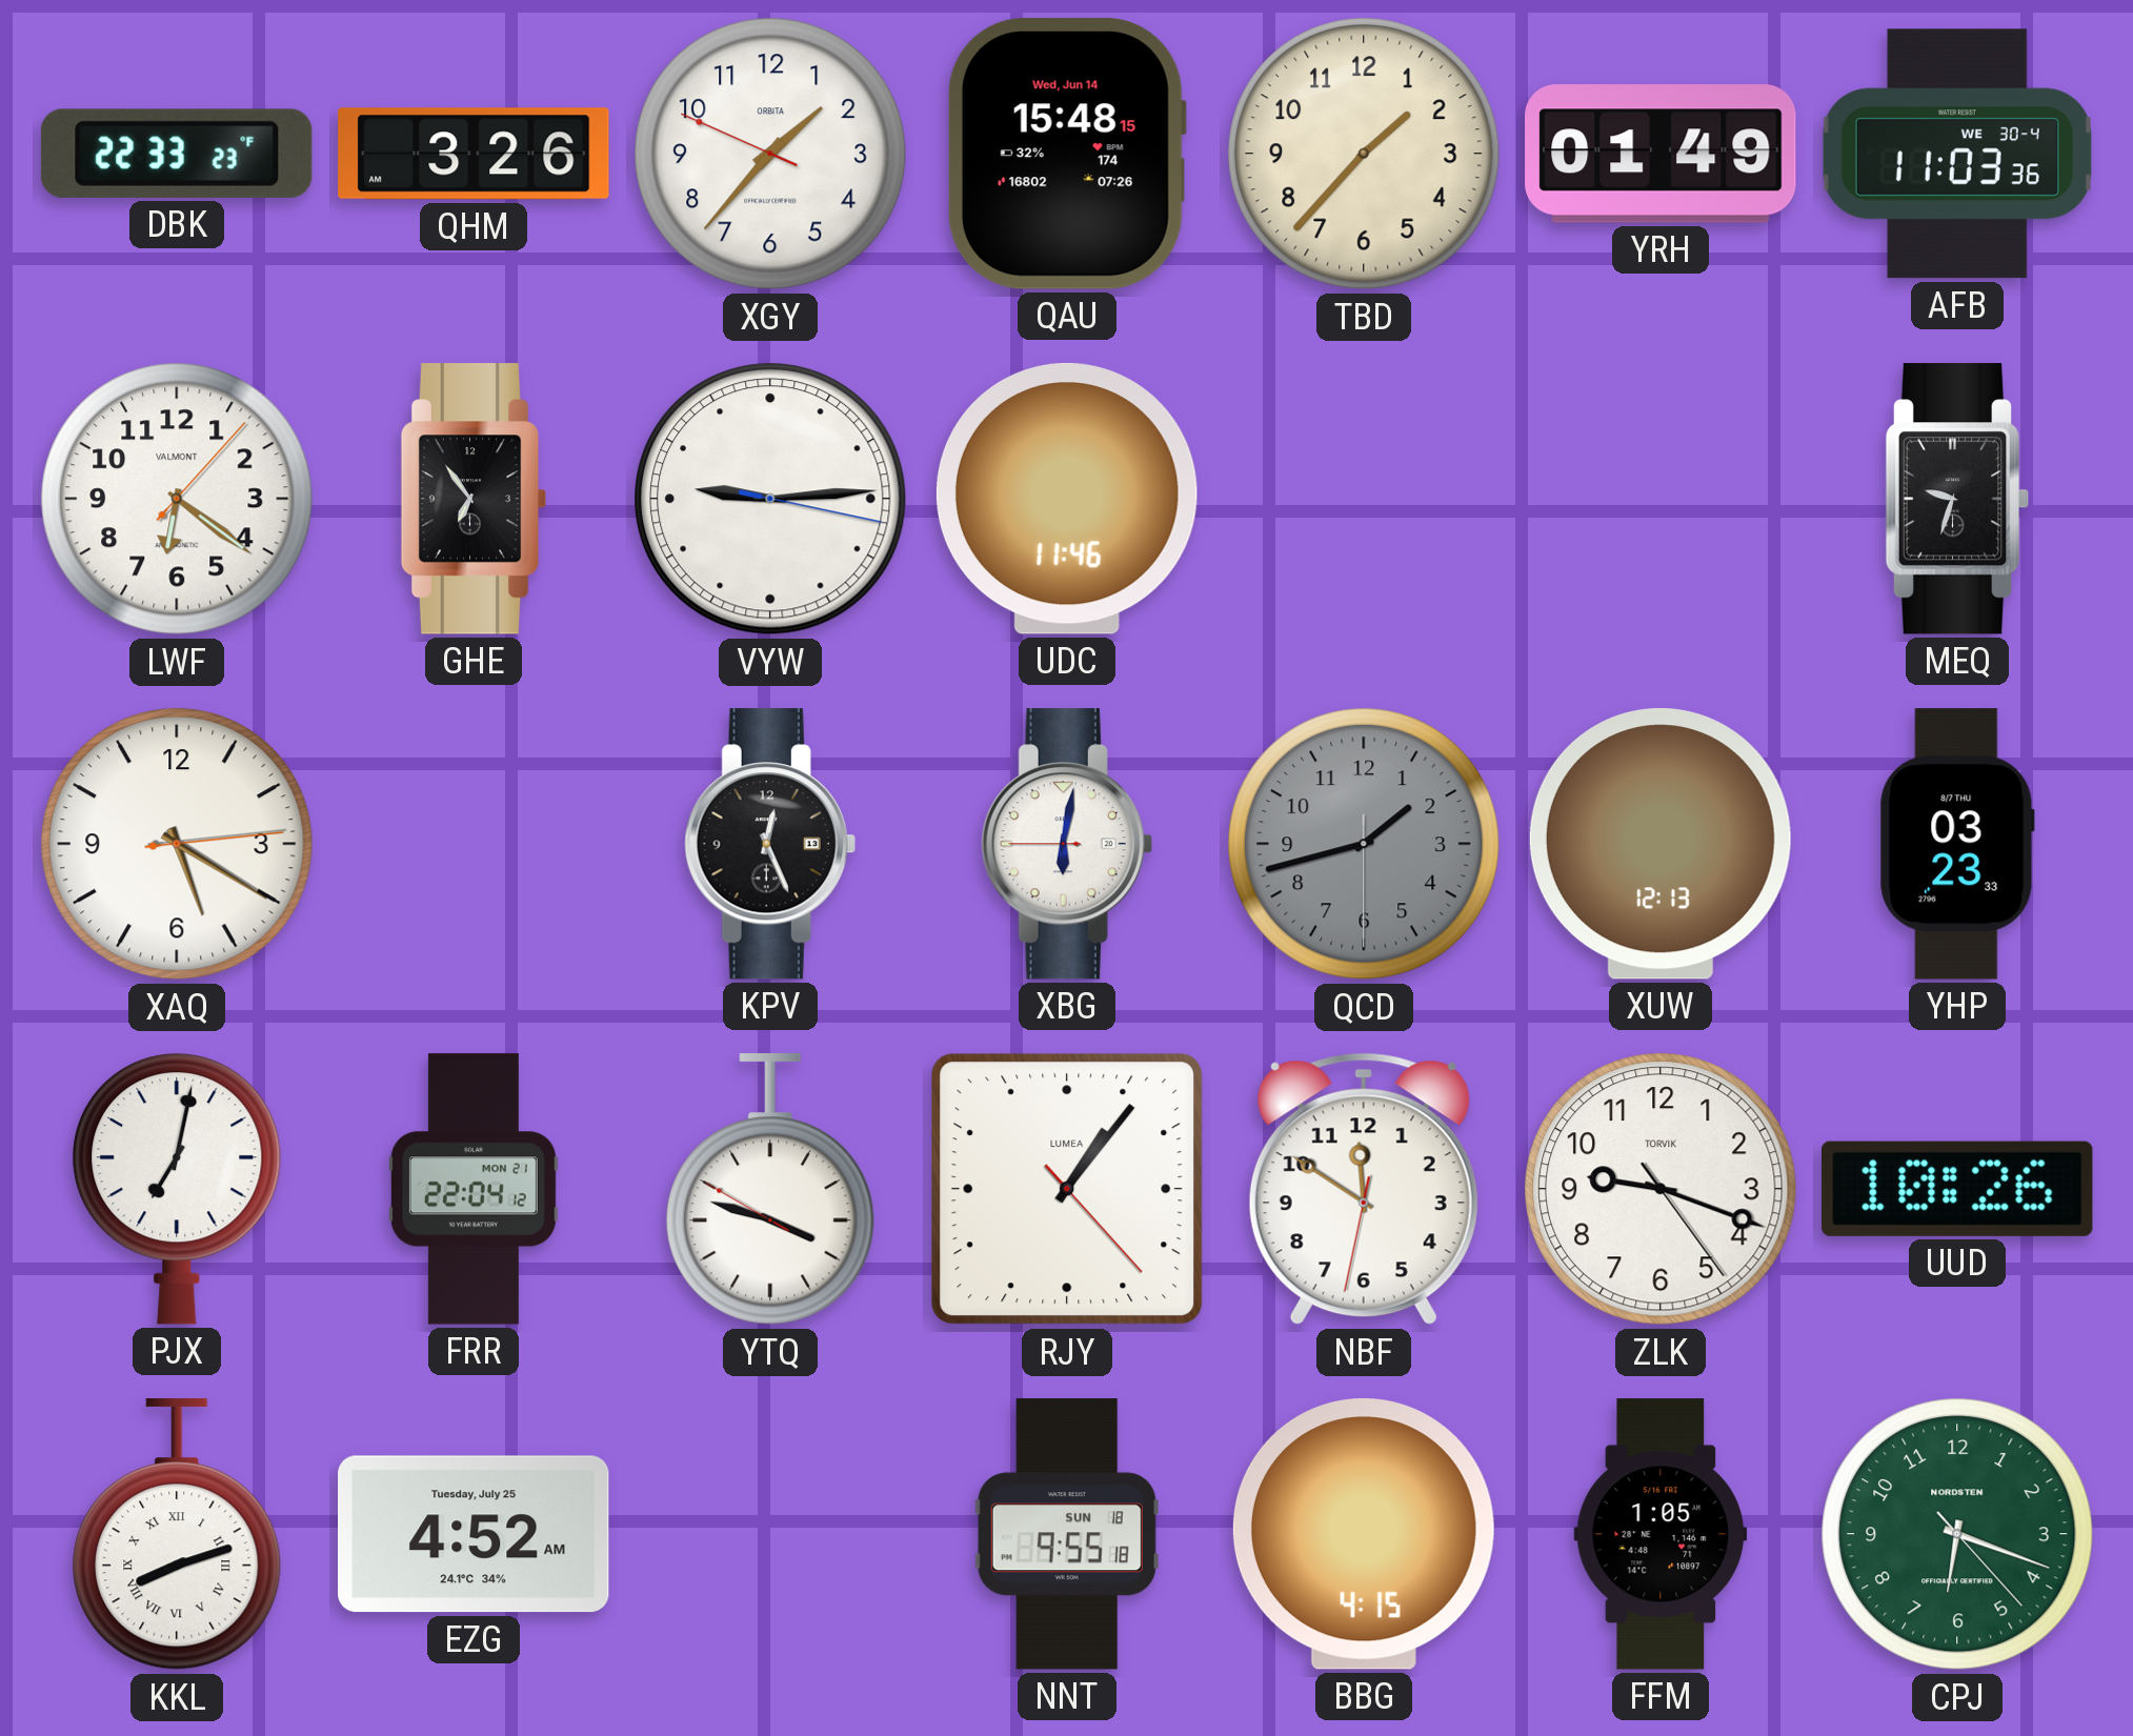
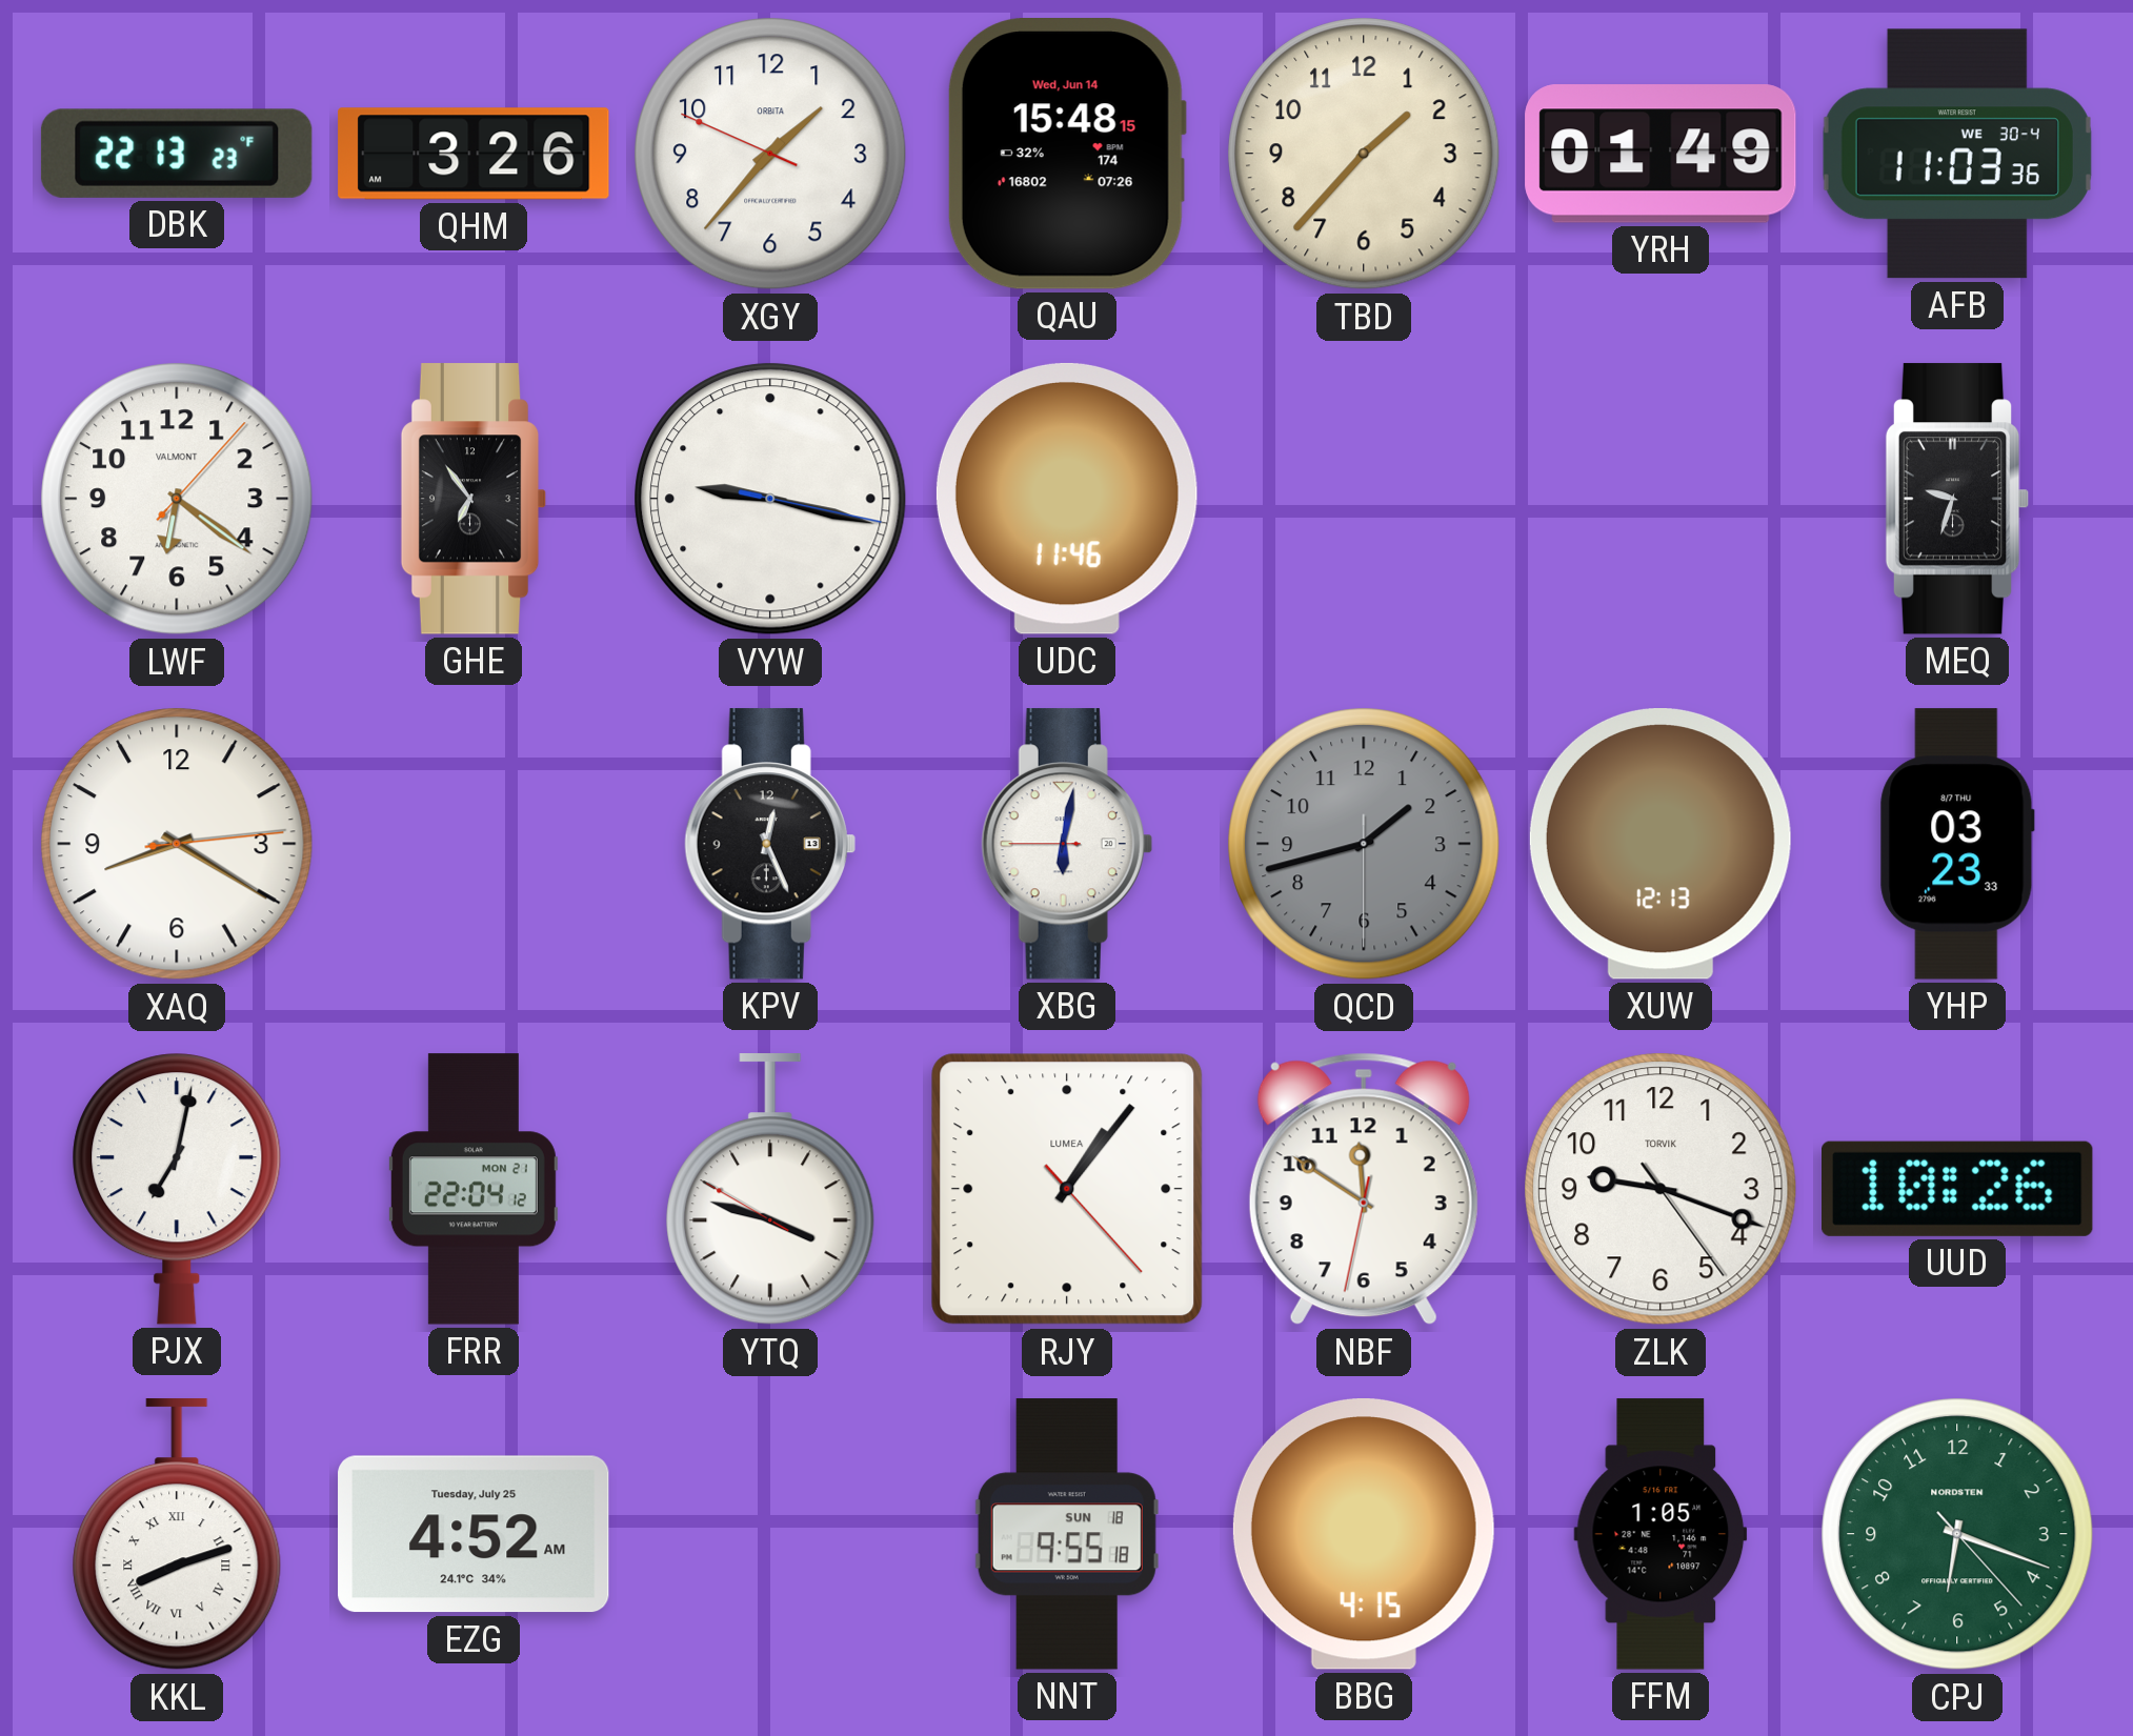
DBK: 22:33 -> 22:13 (177, 154)
VYW: 9:14 -> 9:17 (770, 499)
XAQ: 5:20 -> 8:20 (177, 844)
